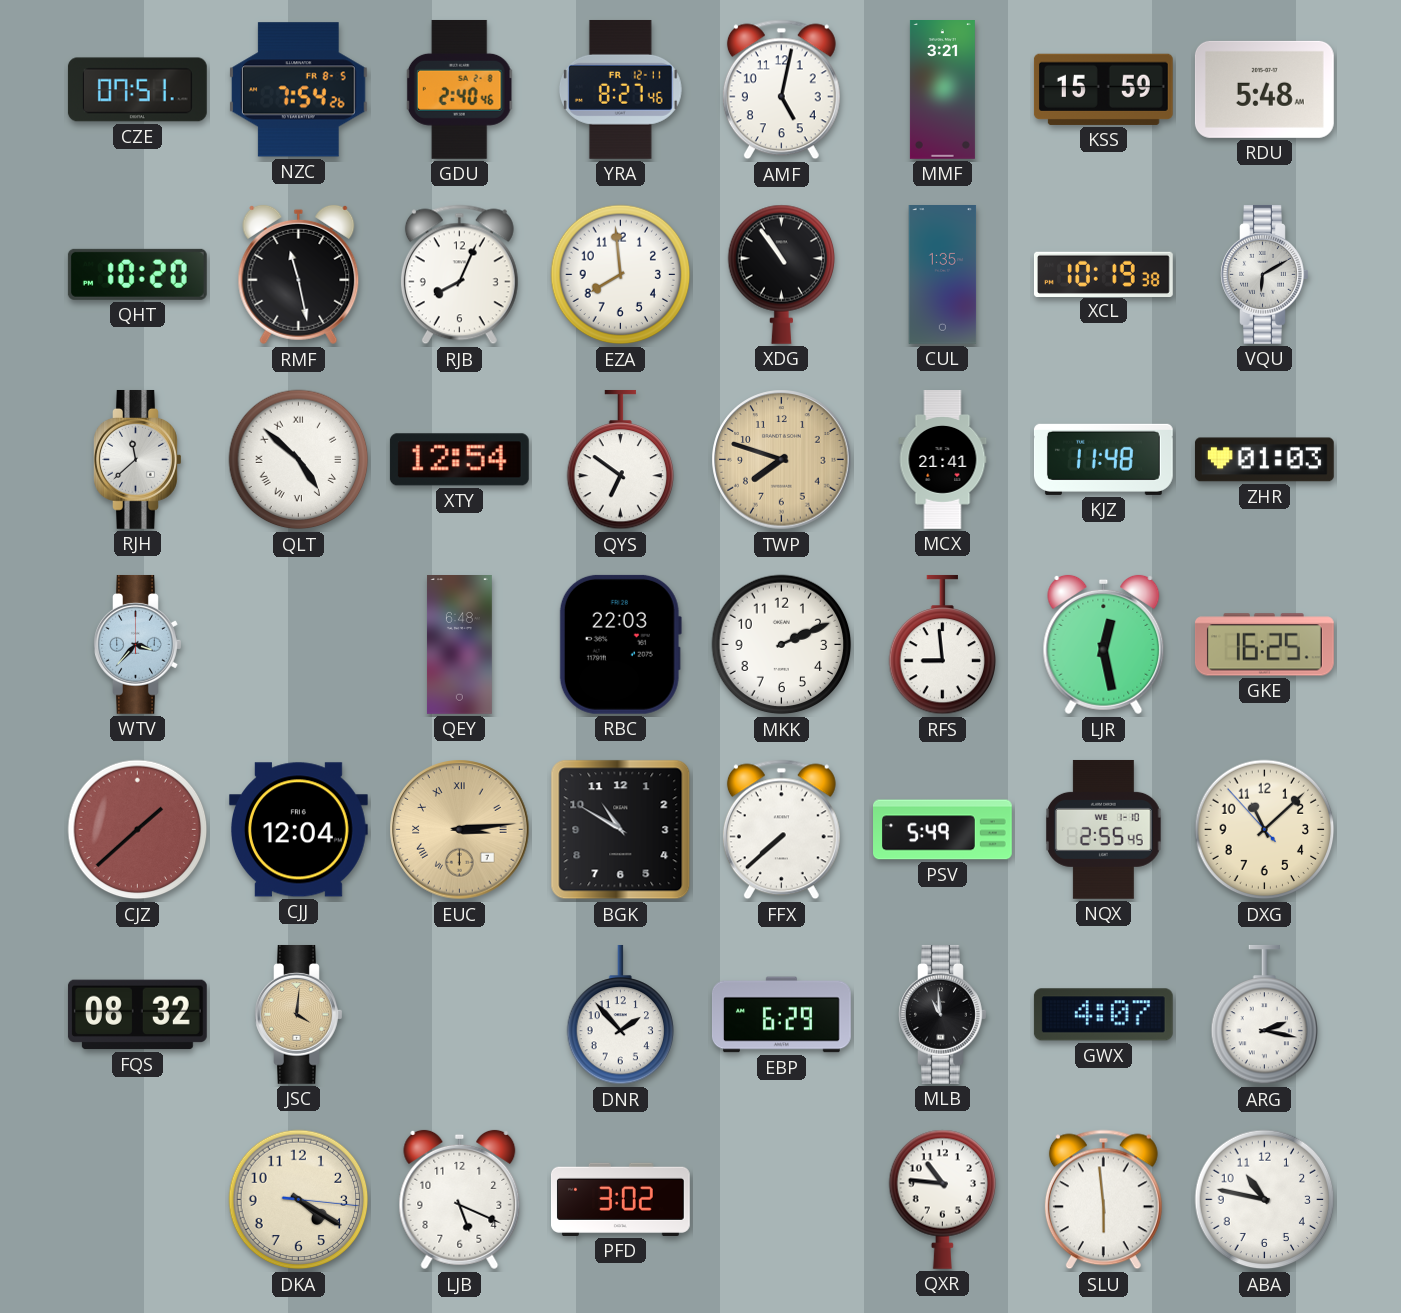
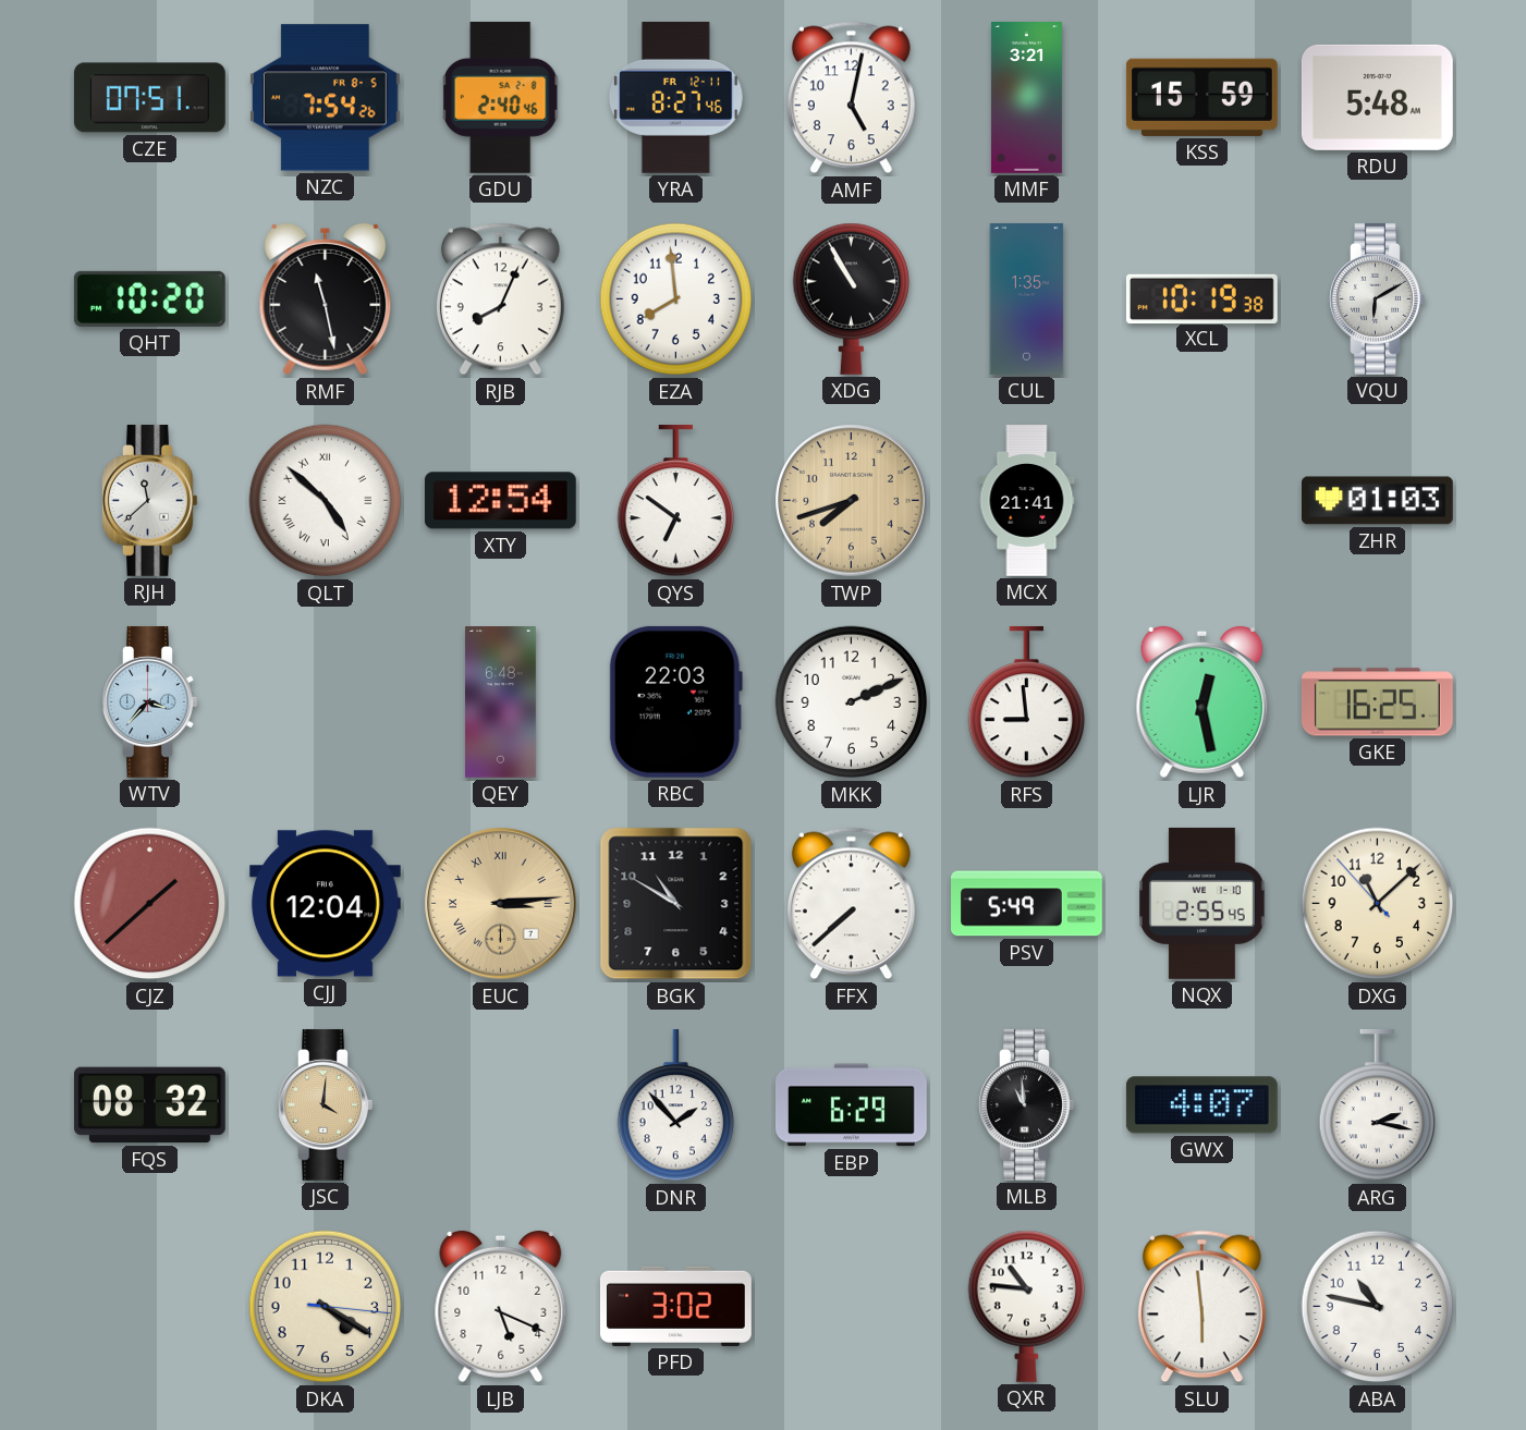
XDG: 10:54 -> 10:55 (852, 298)
TWP: 7:48 -> 7:42 (852, 501)
KJZ: 11:48 -> none (1103, 459)
